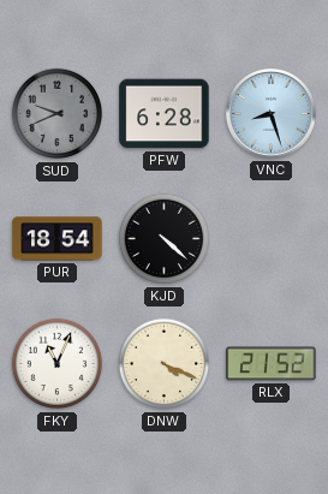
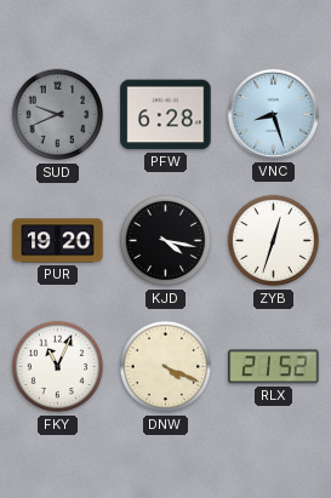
PUR: 18:54 -> 19:20 (58, 241)
KJD: 4:22 -> 4:17 (166, 241)
ZYB: none -> 12:33 (274, 241)
